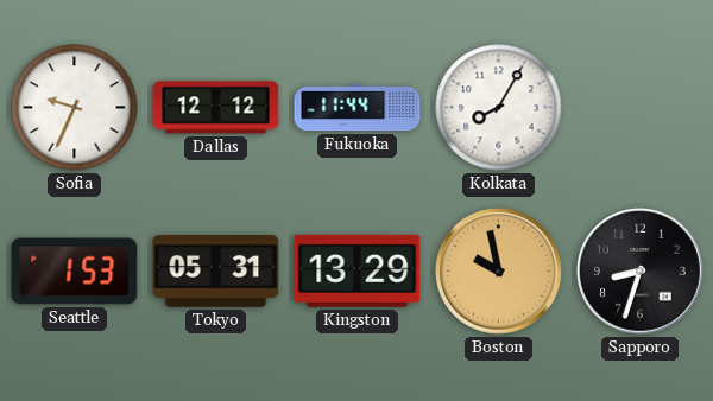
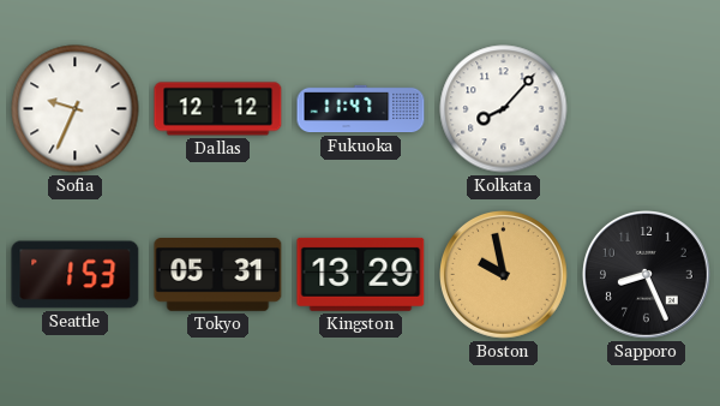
Fukuoka: 11:44 -> 11:47 (361, 109)
Kolkata: 8:05 -> 8:07 (504, 109)
Sapporo: 8:33 -> 8:26 (647, 275)
